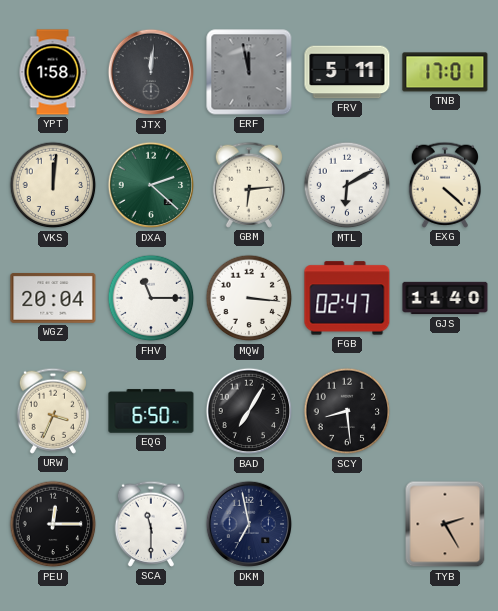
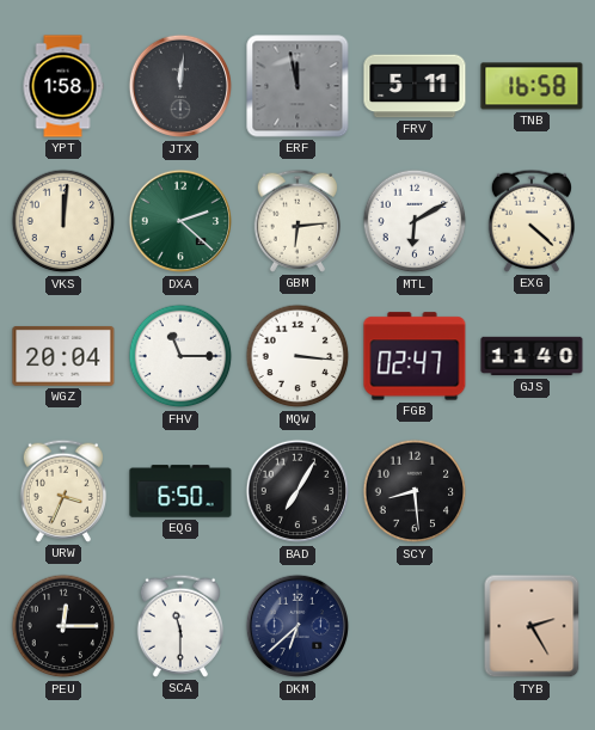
TNB: 17:01 -> 16:58 (532, 86)
DKM: 6:58 -> 6:38 (297, 626)
